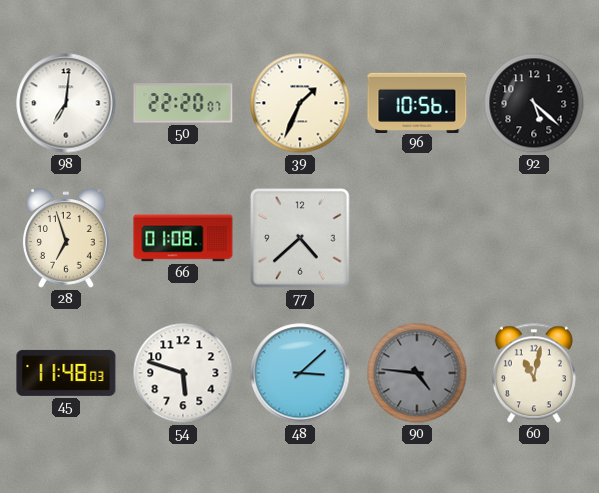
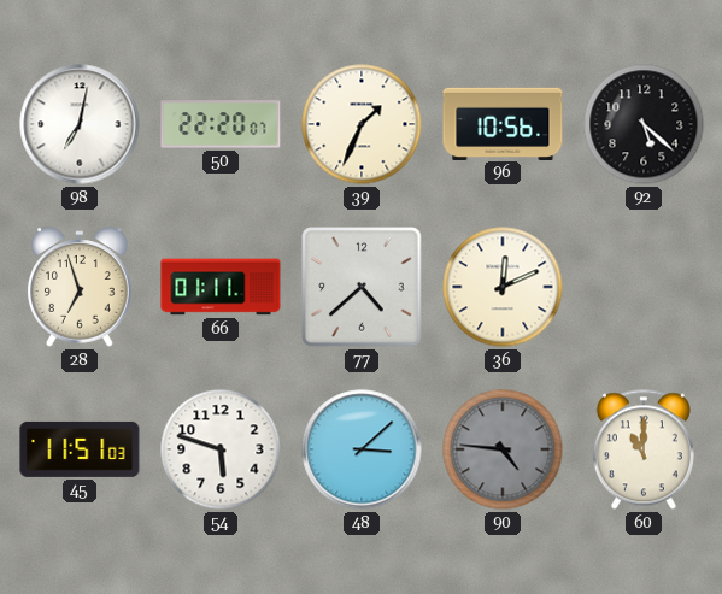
98: 7:01 -> 7:02 (80, 124)
66: 01:08 -> 01:11 (221, 287)
36: none -> 12:11 (503, 287)
45: 11:48 -> 11:51 (80, 449)
60: 11:02 -> 11:00 (644, 449)
